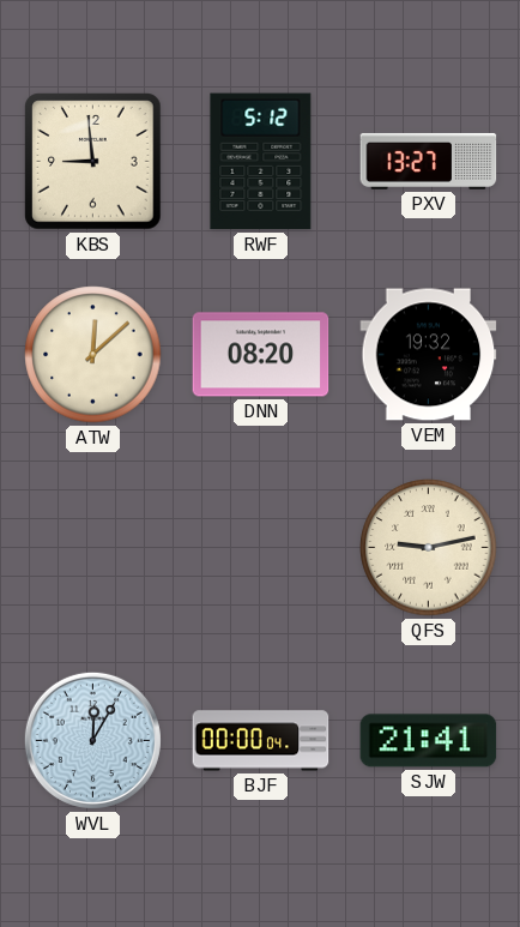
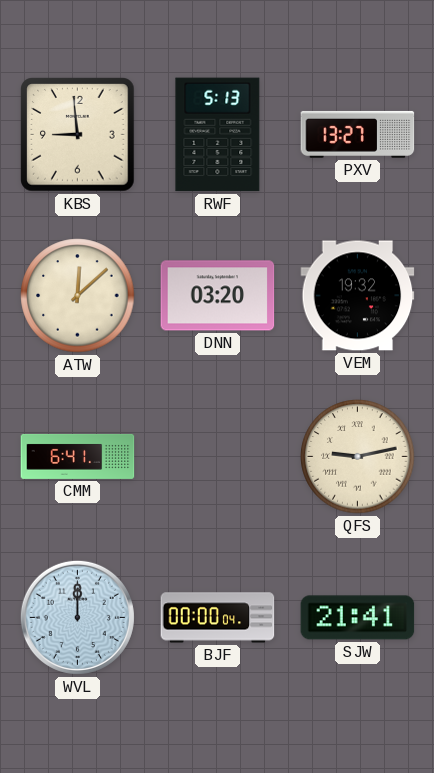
RWF: 5:12 -> 5:13 (218, 135)
DNN: 08:20 -> 03:20 (218, 296)
CMM: none -> 6:41 (78, 456)
WVL: 12:05 -> 12:00 (77, 617)
